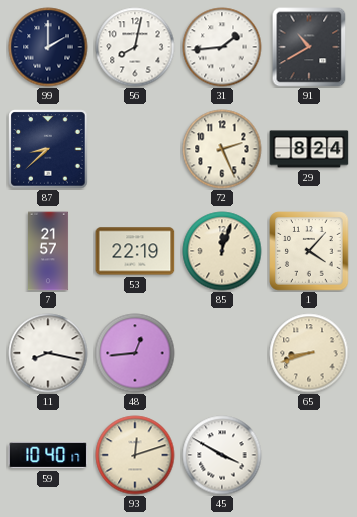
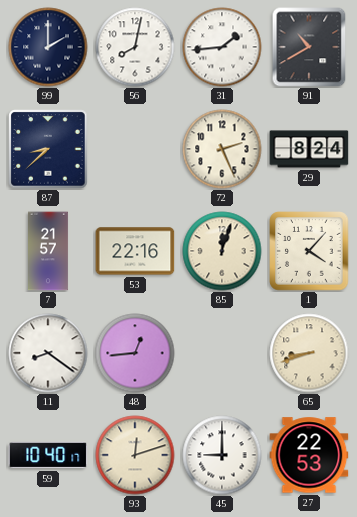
53: 22:19 -> 22:16 (135, 251)
11: 8:17 -> 8:21 (48, 353)
45: 3:50 -> 9:00 (222, 455)
27: none -> 22:53 (309, 455)
